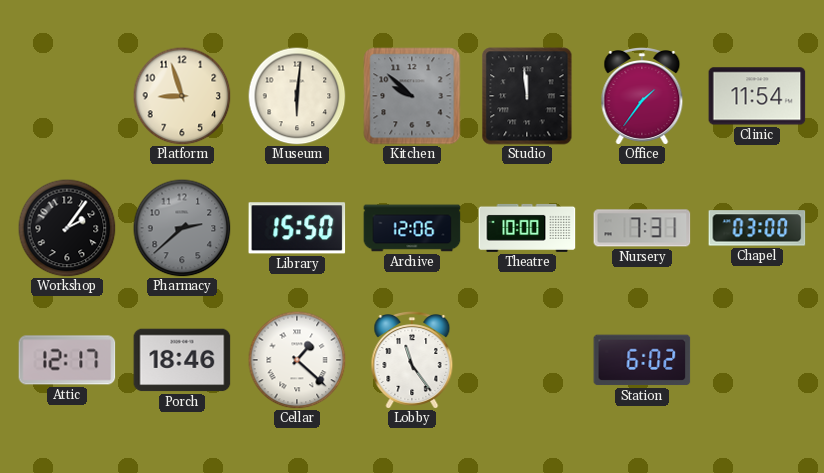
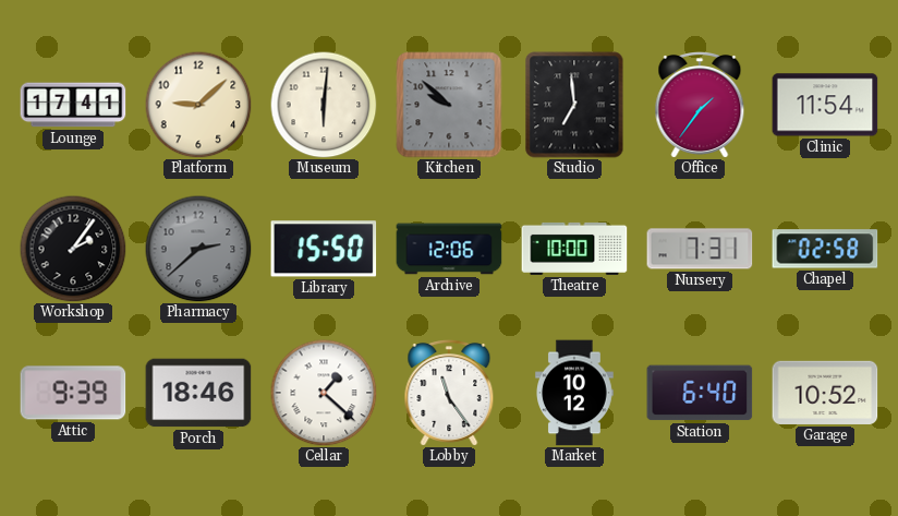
Lounge: none -> 17:41 (73, 105)
Platform: 8:57 -> 9:08 (198, 105)
Studio: 11:59 -> 6:59 (574, 105)
Chapel: 03:00 -> 02:58 (825, 249)
Attic: 12:17 -> 9:39 (73, 393)
Market: none -> 10:12 (575, 393)
Station: 6:02 -> 6:40 (700, 393)
Garage: none -> 10:52 (825, 393)
